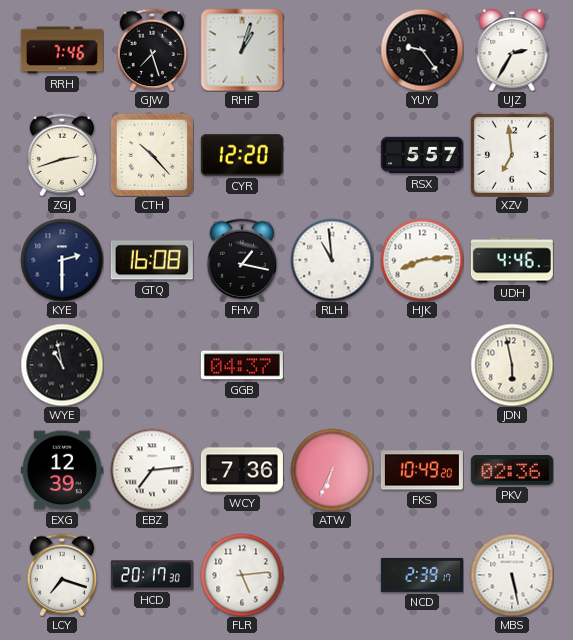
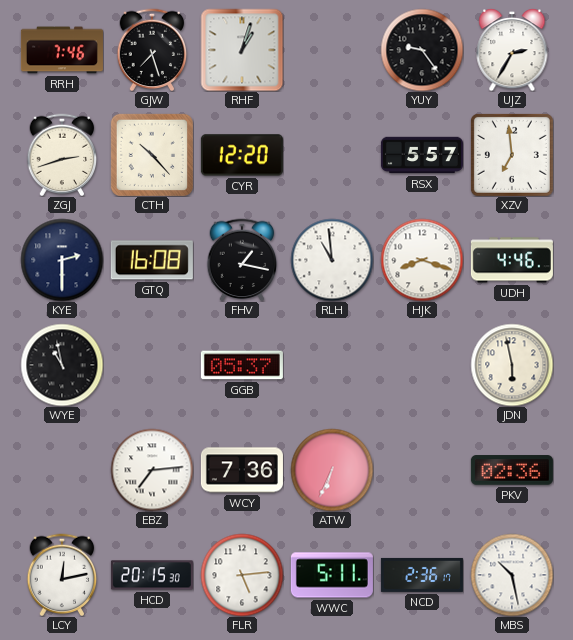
HJK: 8:14 -> 8:18 (422, 260)
GGB: 04:37 -> 05:37 (242, 365)
EXG: 12:39 -> none (62, 470)
FKS: 10:49 -> none (422, 470)
LCY: 7:18 -> 12:13 (62, 575)
HCD: 20:17 -> 20:15 (152, 575)
WWC: none -> 5:11 (332, 575)
NCD: 2:39 -> 2:36 (422, 575)
MBS: 5:28 -> 10:28 (512, 575)
